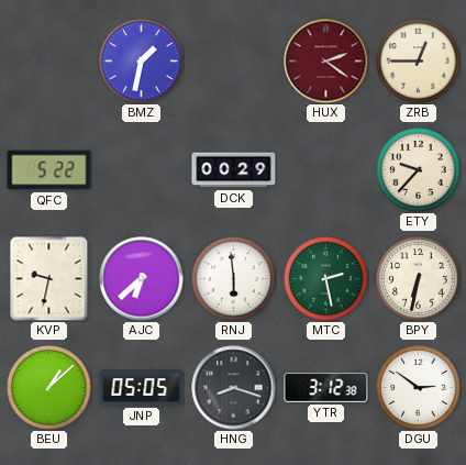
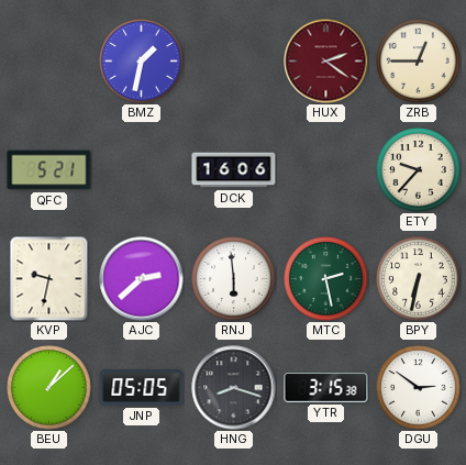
QFC: 5:22 -> 5:21 (49, 170)
DCK: 00:29 -> 16:06 (234, 170)
AJC: 6:38 -> 2:38 (142, 279)
YTR: 3:12 -> 3:15 (326, 387)
